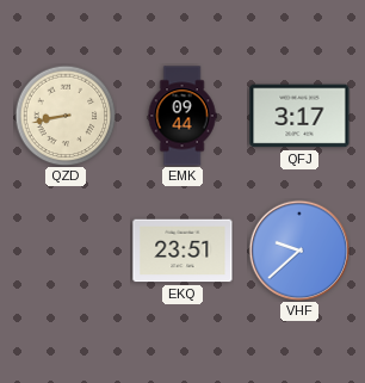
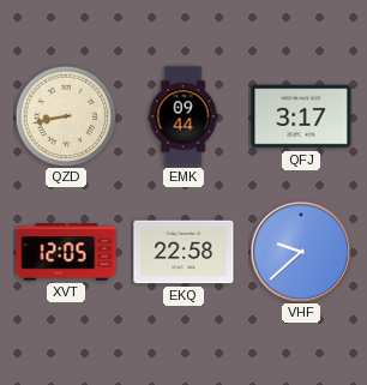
XVT: none -> 12:05 (66, 252)
EKQ: 23:51 -> 22:58 (183, 252)
